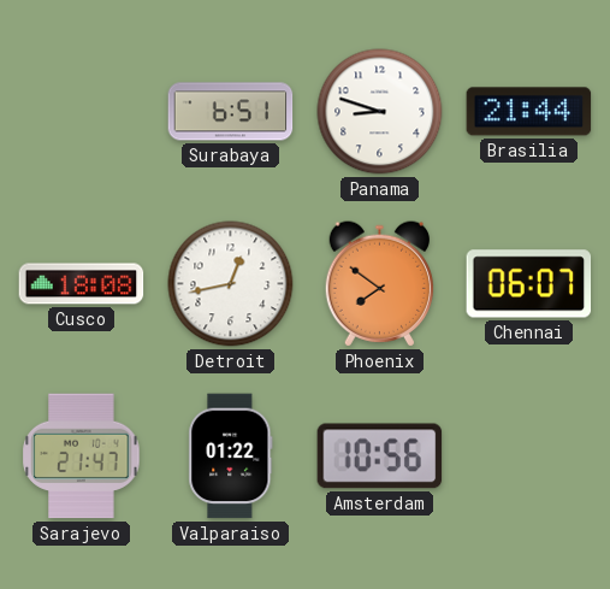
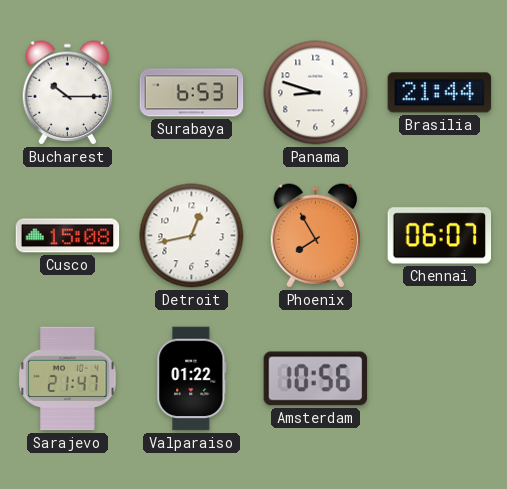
Bucharest: none -> 10:15 (67, 93)
Surabaya: 6:51 -> 6:53 (192, 93)
Cusco: 18:08 -> 15:08 (68, 236)
Phoenix: 7:51 -> 7:55 (315, 236)
